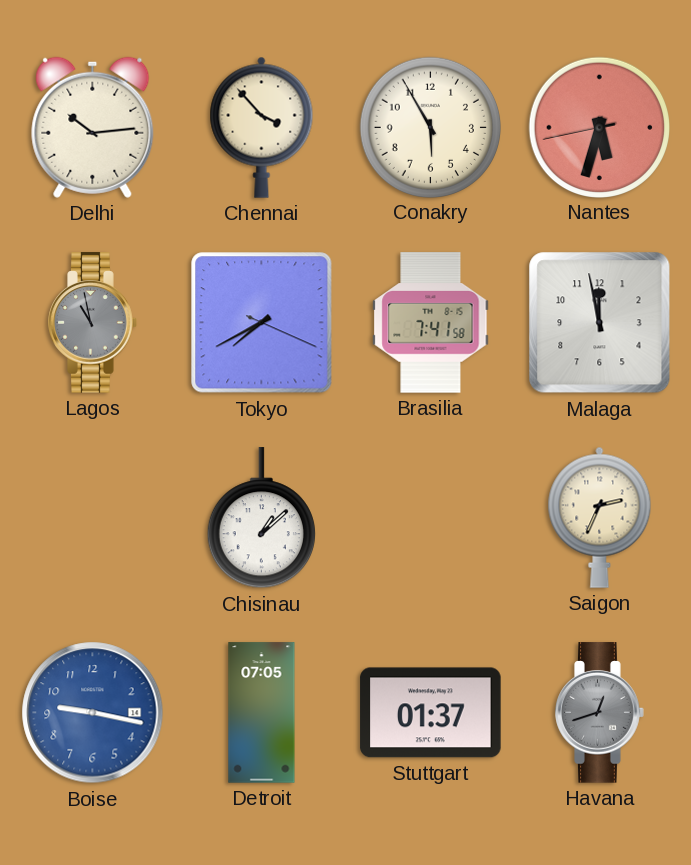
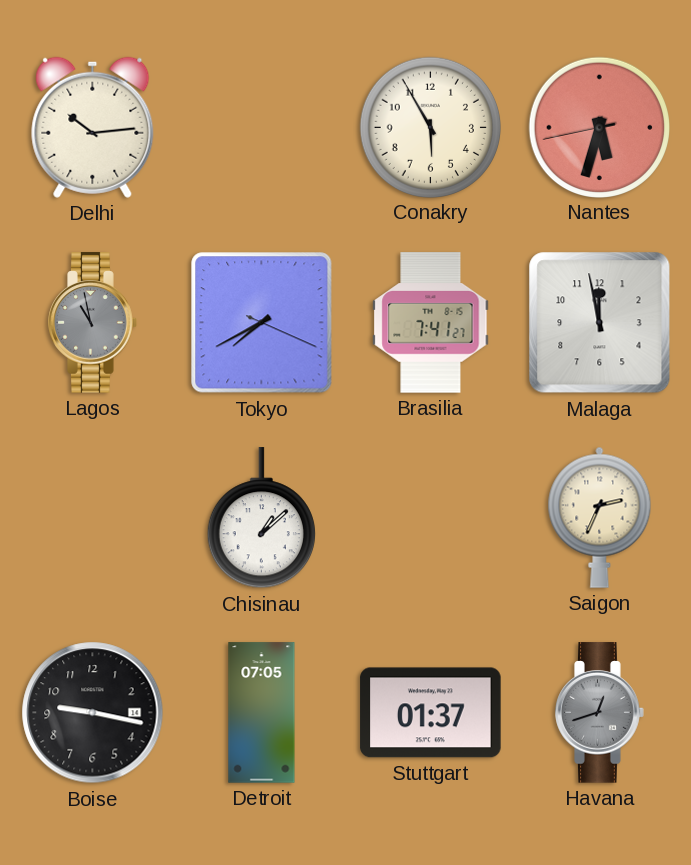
Chennai: 3:53 -> none (262, 127)
Brasilia: 7:41:58 -> 7:41:27 (431, 323)
Boise dial: blue -> black (93, 713)
